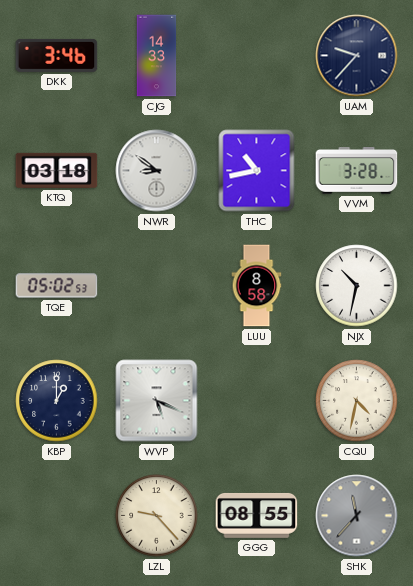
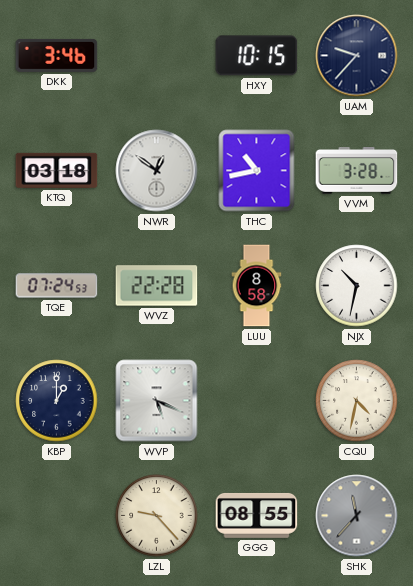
CJG: 14:33 -> none (157, 56)
HXY: none -> 10:15 (257, 56)
NWR: 8:51 -> 12:51 (157, 171)
TQE: 05:02 -> 07:24 (57, 286)
WVZ: none -> 22:28 (157, 286)
